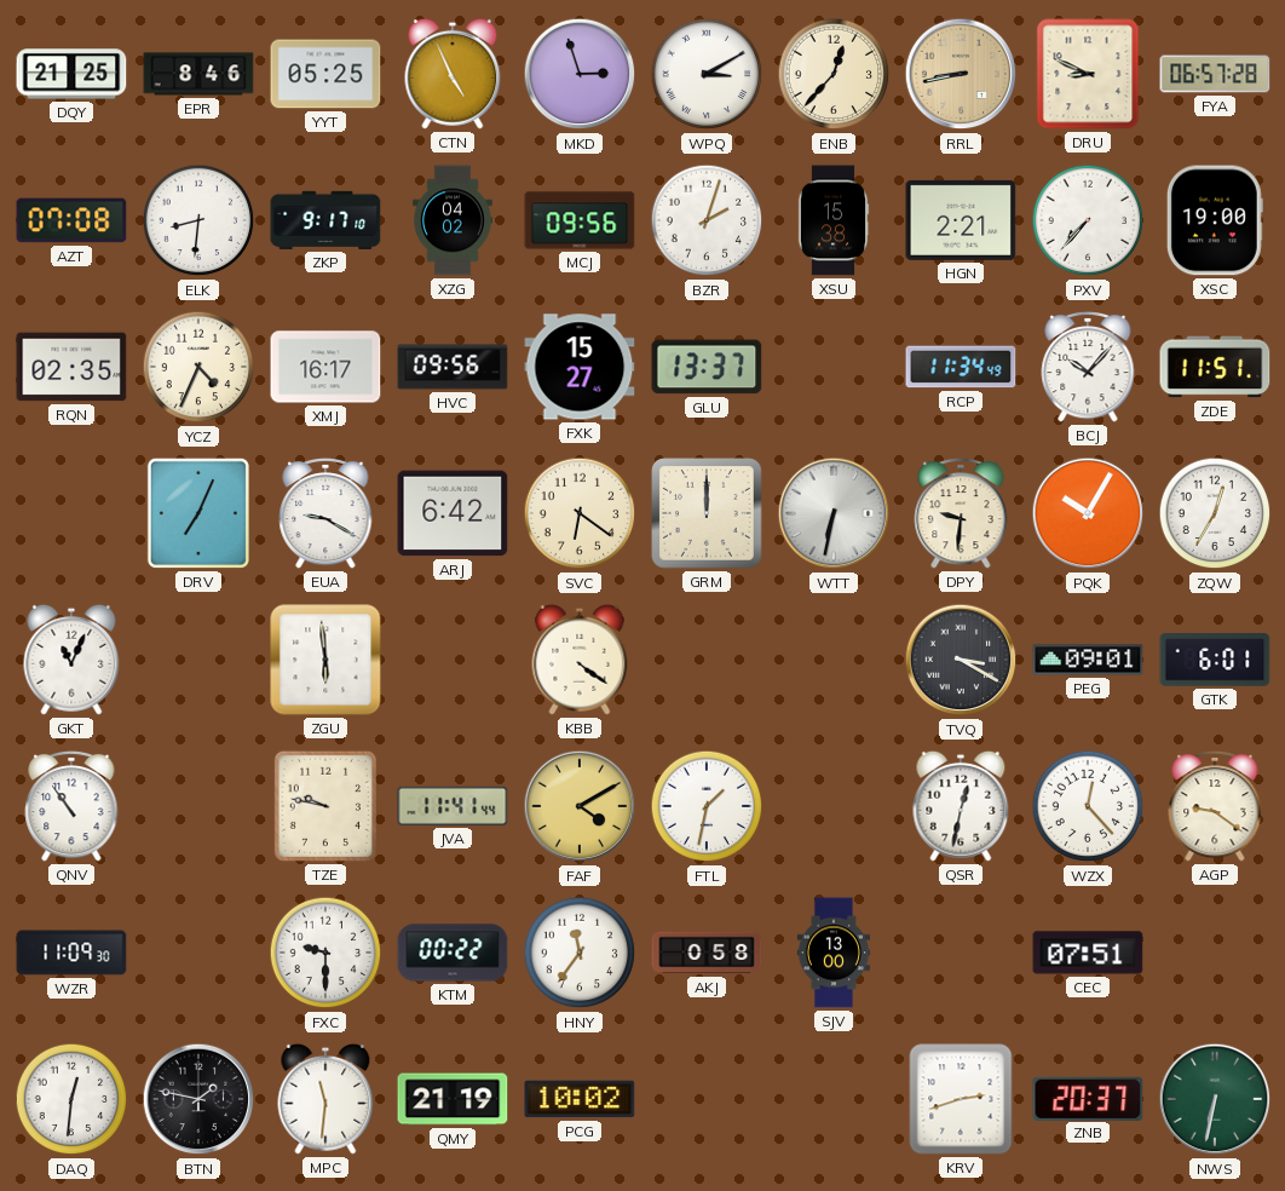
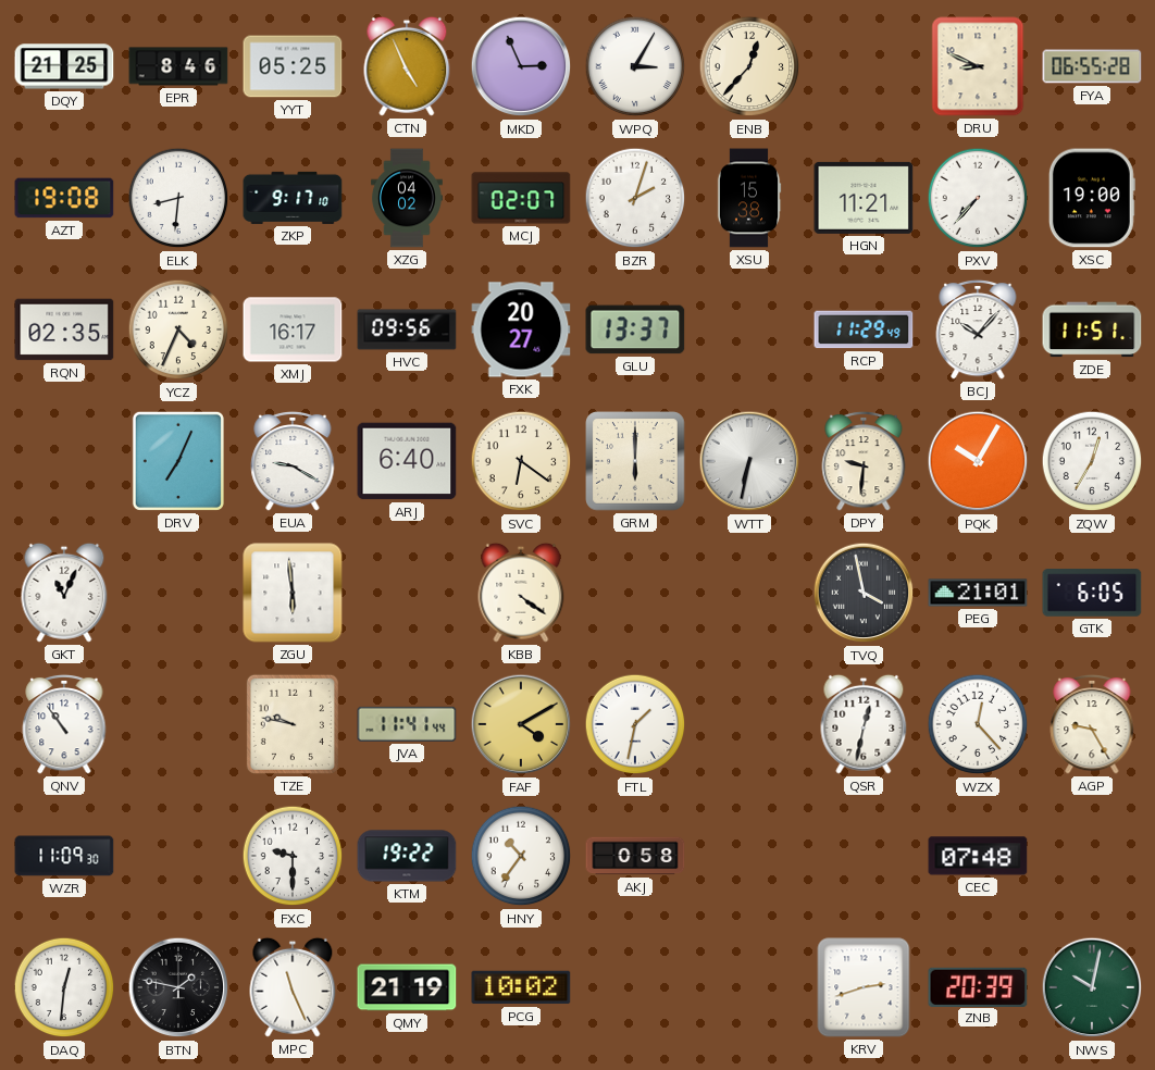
MKD: 2:57 -> 2:56 (521, 66)
WPQ: 3:10 -> 3:05 (635, 66)
RRL: 8:43 -> none (961, 74)
FYA: 06:57 -> 06:55 (1092, 66)
AZT: 07:08 -> 19:08 (64, 198)
MCJ: 09:56 -> 02:07 (521, 198)
HGN: 2:21 -> 11:21 (864, 198)
FXK: 15:27 -> 20:27 (521, 329)
RCP: 11:34 -> 11:29 (864, 329)
ARJ: 6:42 -> 6:40 (407, 461)
GRM: 12:00 -> 6:00 (635, 461)
TVQ: 3:20 -> 3:58 (864, 593)
PEG: 09:01 -> 21:01 (978, 593)
GTK: 6:01 -> 6:05 (1092, 593)
AGP: 9:21 -> 9:25 (1092, 724)
KTM: 00:22 -> 19:22 (407, 856)
HNY: 11:36 -> 10:36 (521, 856)
SJV: 13:00 -> none (832, 953)
CEC: 07:51 -> 07:48 (978, 856)
MPC: 11:31 -> 11:26 (293, 987)
ZNB: 20:37 -> 20:39 (978, 986)
NWS: 6:32 -> 10:02 (1092, 987)
